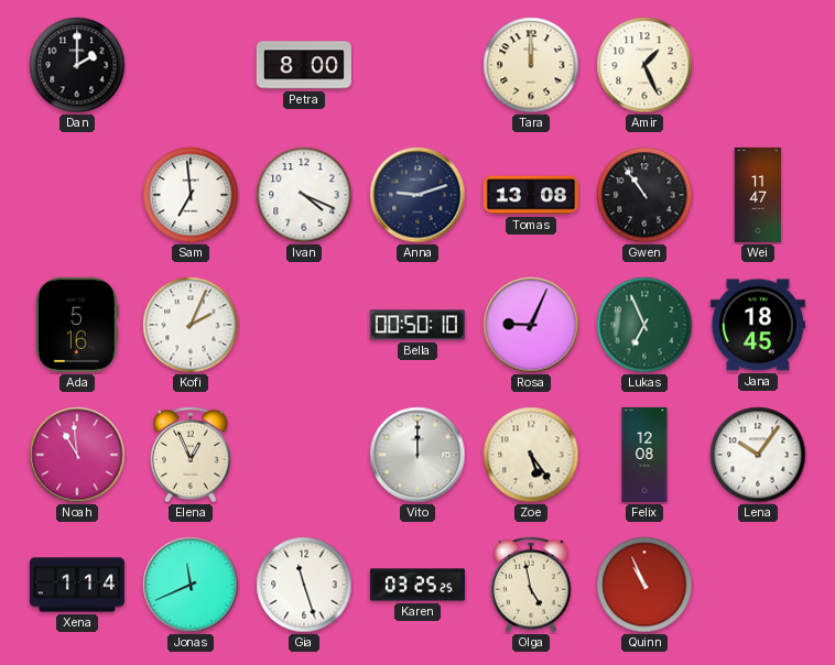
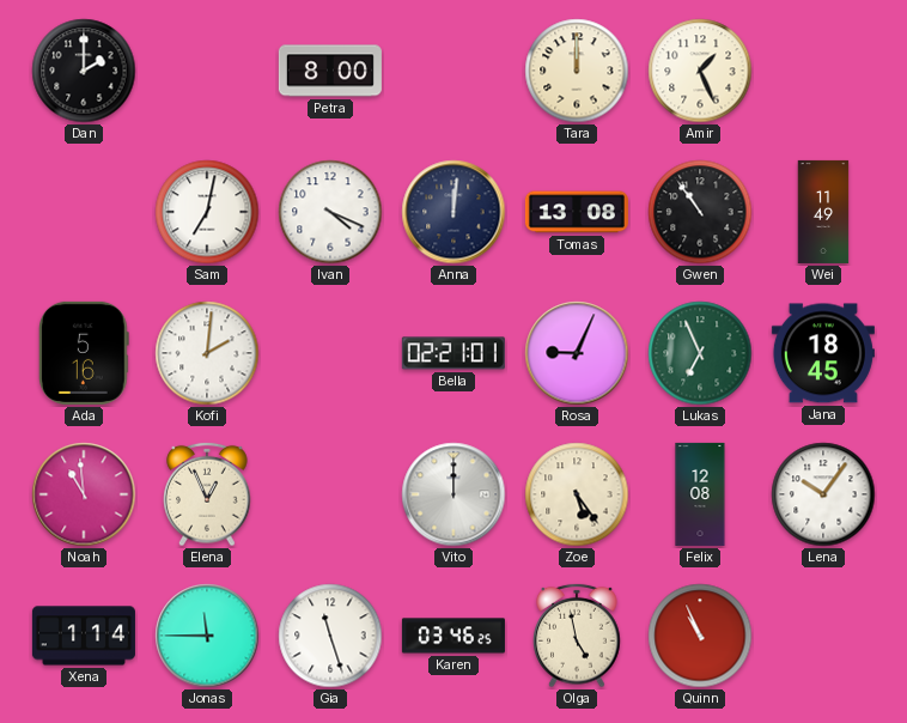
Sam: 6:59 -> 7:02 (207, 212)
Anna: 9:12 -> 12:01 (453, 212)
Wei: 11:47 -> 11:49 (823, 212)
Kofi: 2:04 -> 2:01 (207, 353)
Bella: 00:50 -> 02:21 (453, 353)
Jonas: 11:41 -> 11:45 (207, 636)
Karen: 03:25 -> 03:46 (453, 636)
